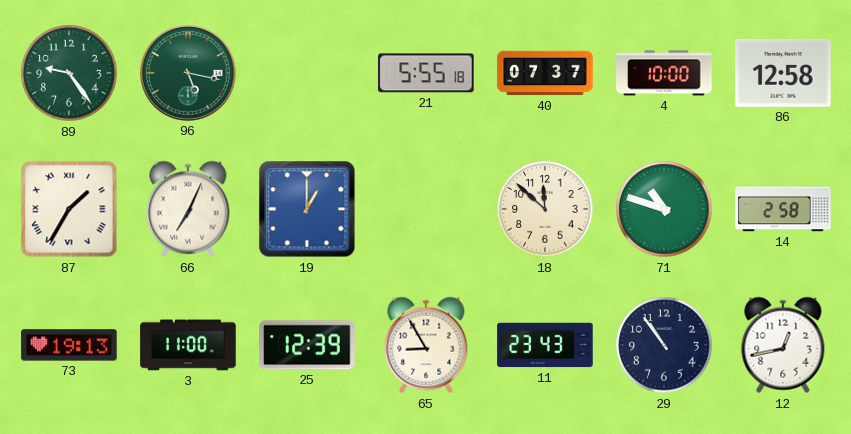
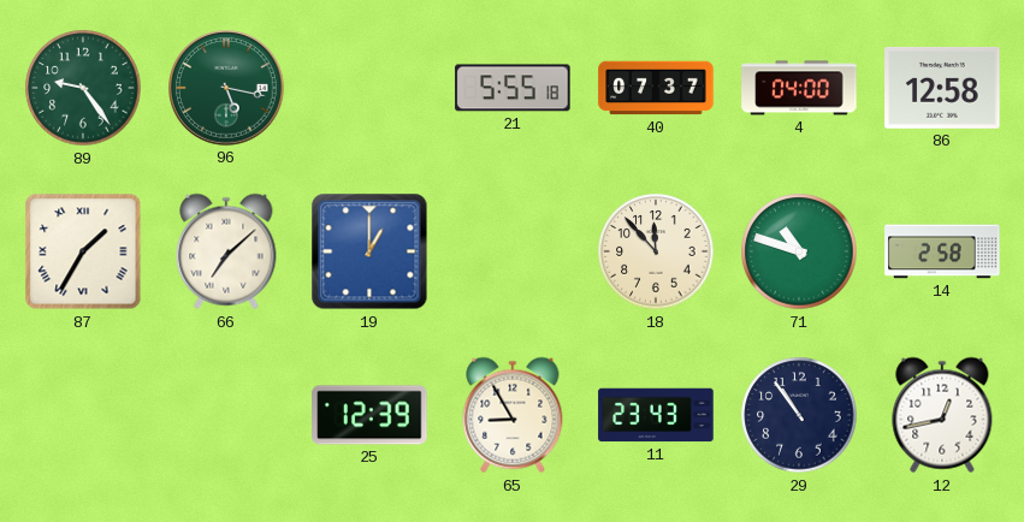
4: 10:00 -> 04:00 (799, 88)
66: 7:04 -> 7:08 (226, 251)
18: 11:52 -> 11:53 (656, 251)
73: 19:13 -> none (69, 345)
3: 11:00 -> none (188, 345)
